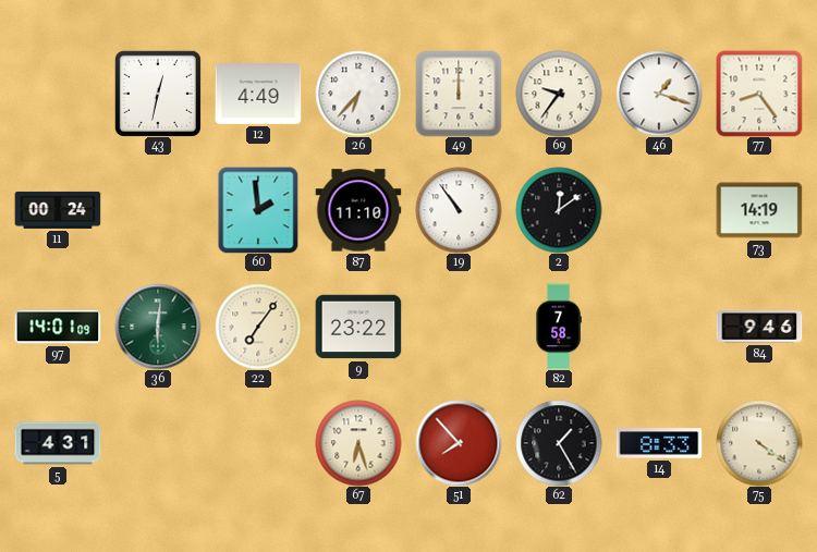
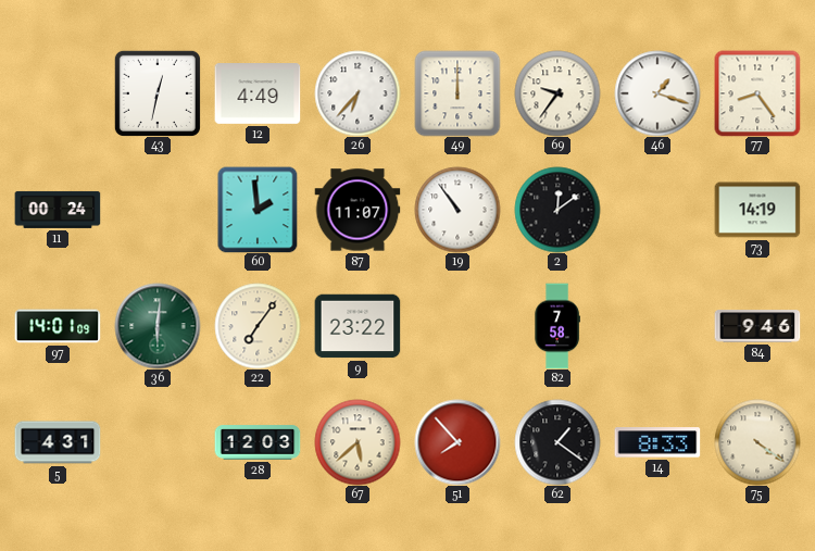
87: 11:10 -> 11:07 (358, 210)
28: none -> 12:03 (258, 442)
67: 6:27 -> 5:38 (358, 442)
62: 1:25 -> 1:21 (557, 442)
